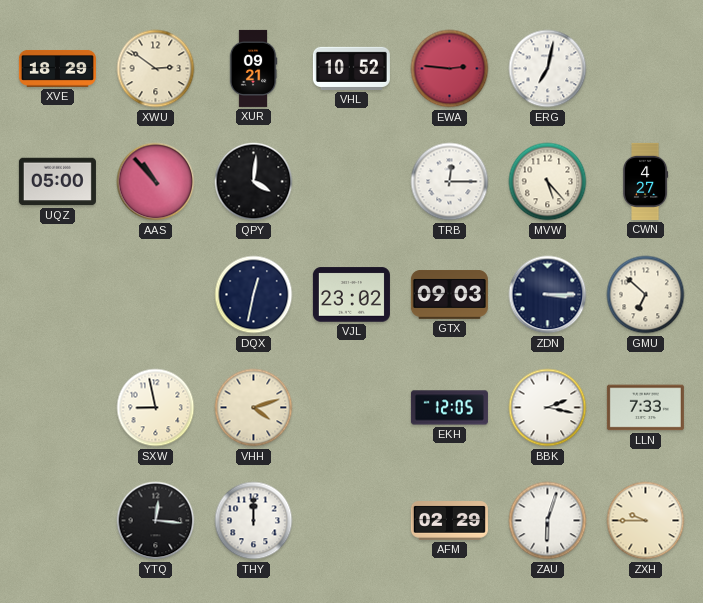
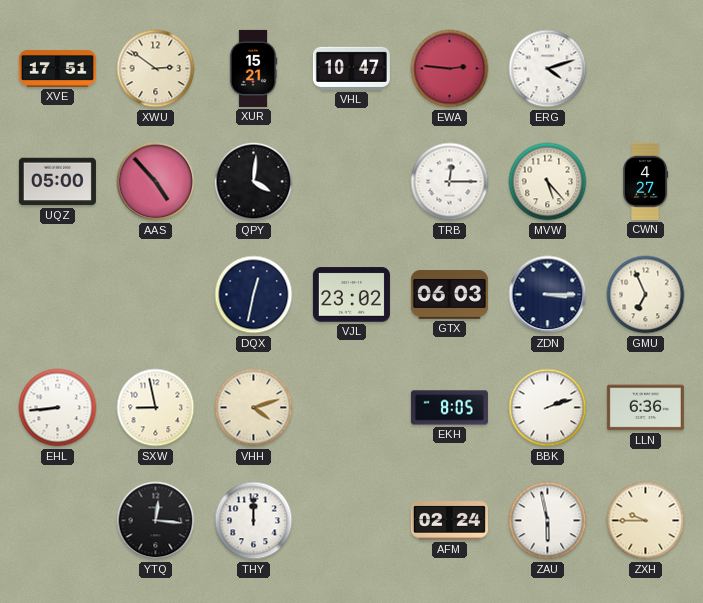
XVE: 18:29 -> 17:51 (57, 68)
XUR: 09:21 -> 15:21 (253, 68)
VHL: 10:52 -> 10:47 (351, 68)
ERG: 7:02 -> 4:12 (548, 69)
AAS: 10:53 -> 4:53 (156, 182)
GTX: 09:03 -> 06:03 (449, 295)
GMU: 6:52 -> 6:56 (646, 295)
EHL: none -> 8:44 (58, 408)
EKH: 12:05 -> 8:05 (449, 408)
BBK: 2:17 -> 2:12 (548, 408)
LLN: 7:33 -> 6:36 (645, 408)
AFM: 02:29 -> 02:24 (449, 521)
ZAU: 6:03 -> 5:58 (548, 521)
